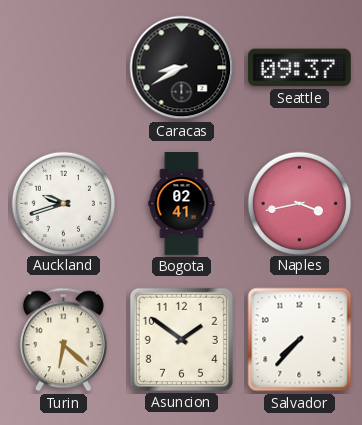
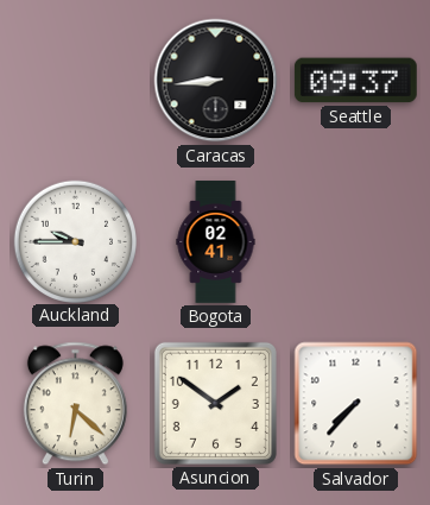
Caracas: 8:40 -> 8:44 (216, 81)
Auckland: 9:42 -> 9:45 (75, 241)
Naples: 3:43 -> none (299, 203)
